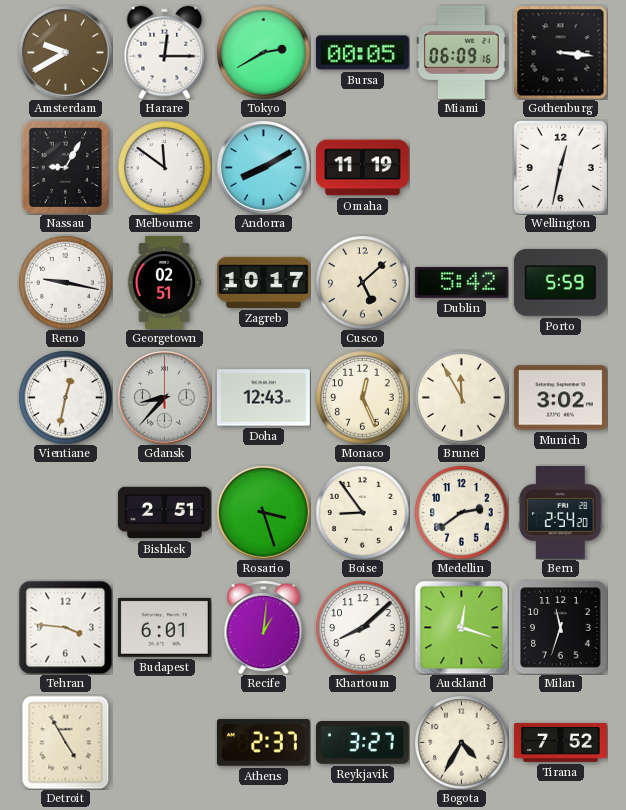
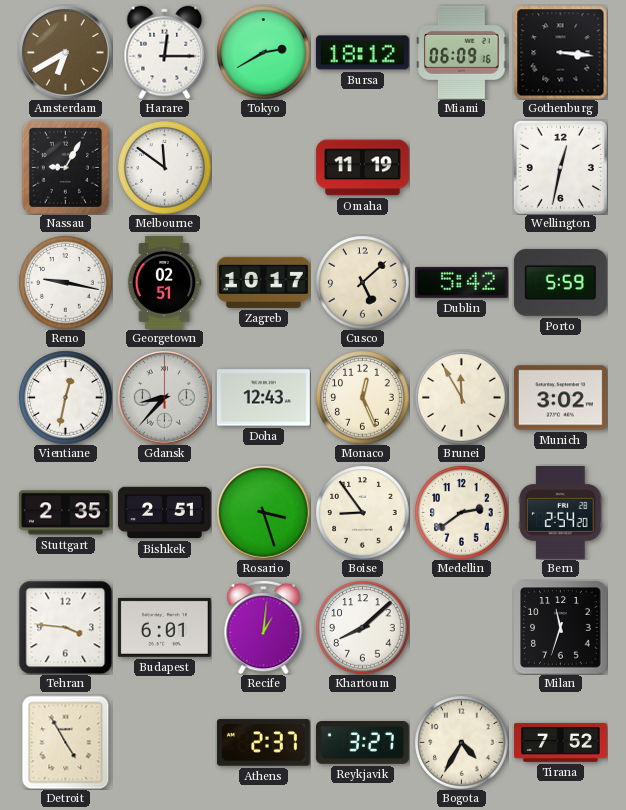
Amsterdam: 9:40 -> 6:40 (65, 52)
Bursa: 00:05 -> 18:12 (362, 53)
Andorra: 8:10 -> none (263, 167)
Stuttgart: none -> 2:35 (65, 513)
Auckland: 12:18 -> none (461, 627)
